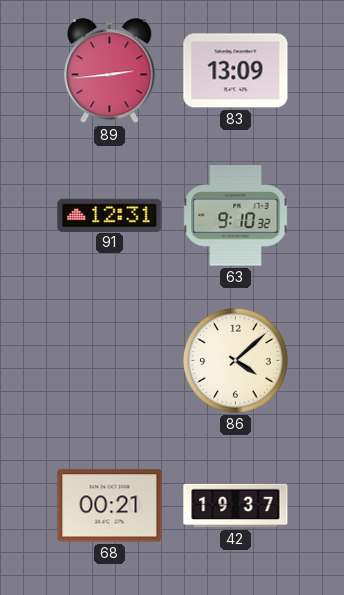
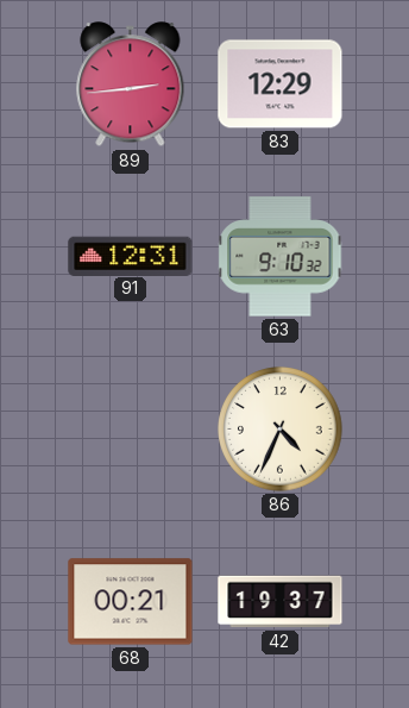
83: 13:09 -> 12:29 (281, 84)
86: 4:08 -> 4:34 (281, 430)
